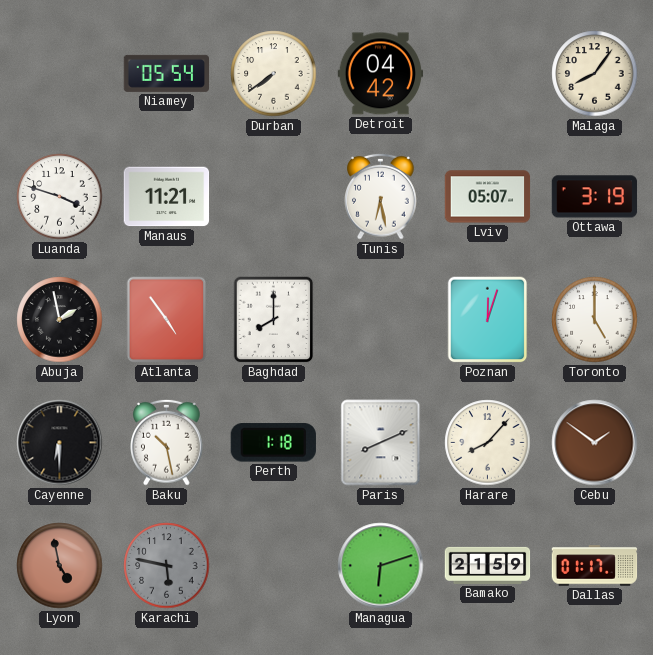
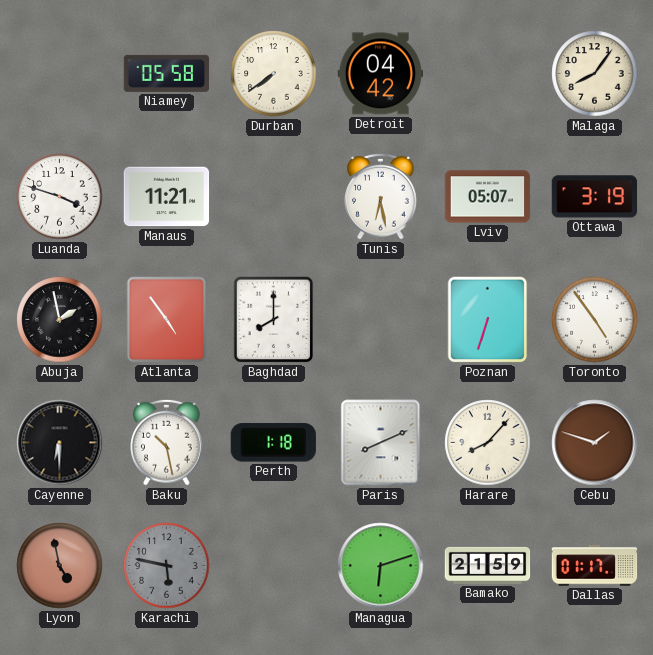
Niamey: 05:54 -> 05:58 (166, 73)
Poznan: 12:03 -> 6:33 (488, 320)
Toronto: 5:00 -> 4:54 (595, 320)
Cebu: 1:51 -> 1:48 (595, 443)
